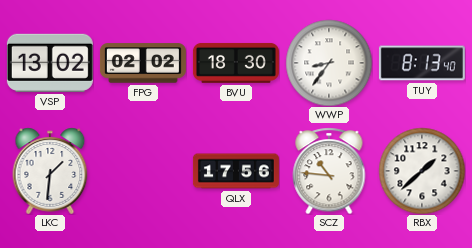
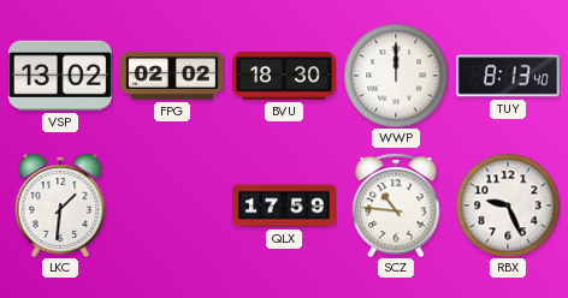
WWP: 8:36 -> 12:00 (396, 76)
QLX: 17:56 -> 17:59 (284, 205)
RBX: 1:38 -> 9:26 (508, 205)
